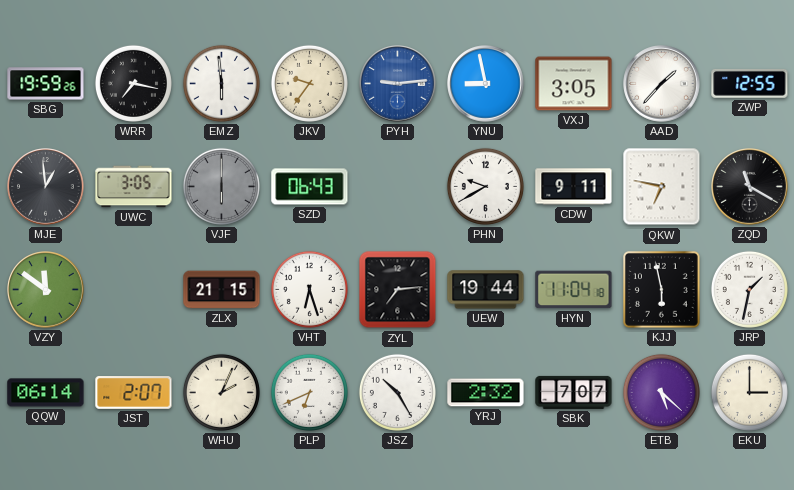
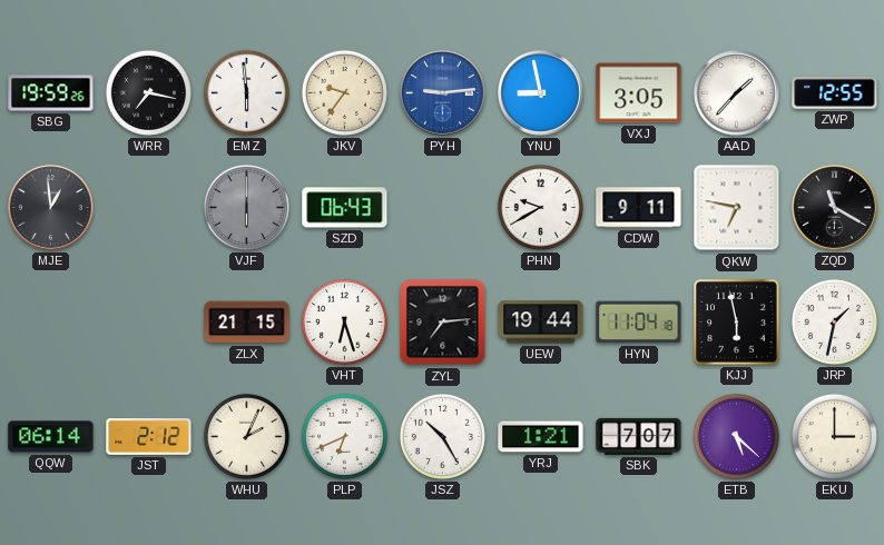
UWC: 3:05 -> none (134, 187)
VZY: 11:51 -> none (46, 290)
JST: 2:07 -> 2:12 (149, 437)
YRJ: 2:32 -> 1:21 (541, 437)
